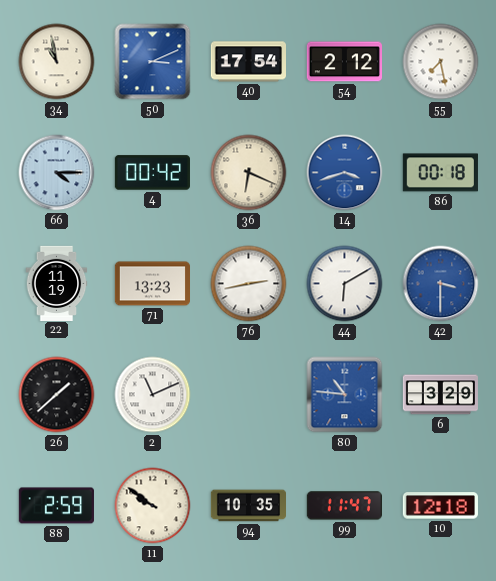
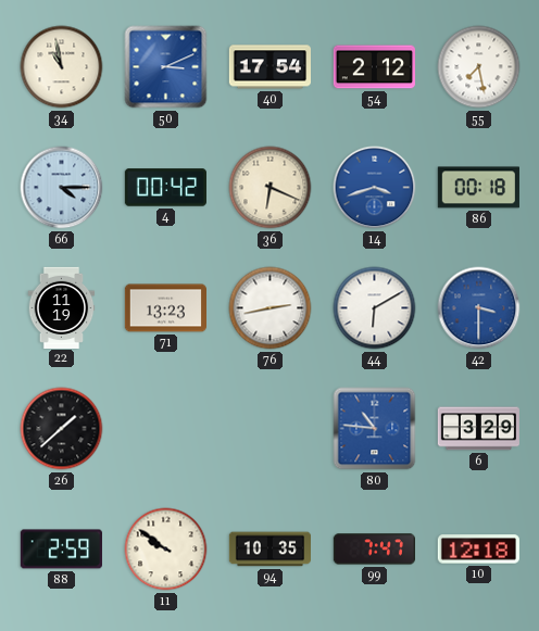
2: 11:11 -> none (153, 395)
99: 11:47 -> 7:47 (374, 550)
